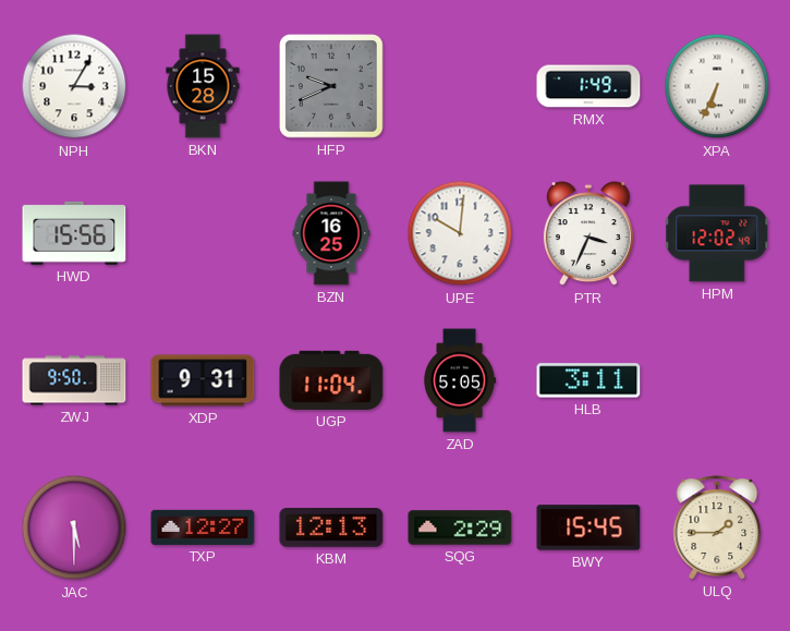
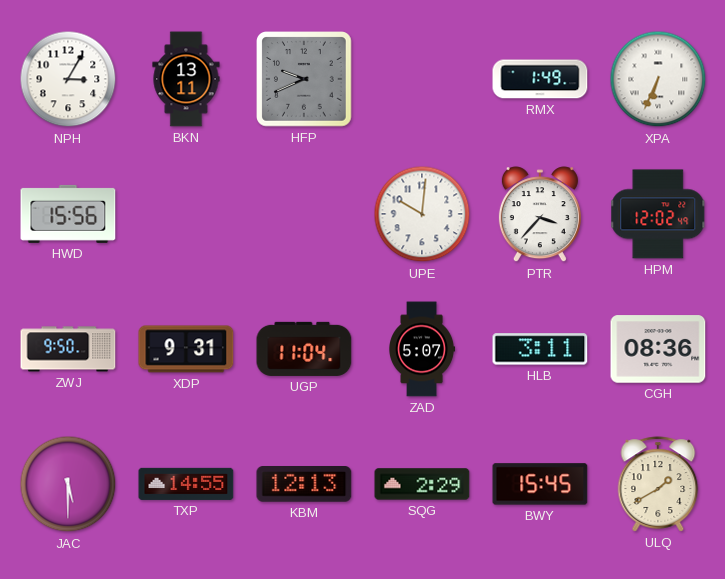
BKN: 15:28 -> 13:11 (186, 79)
BZN: 16:25 -> none (331, 233)
PTR: 3:34 -> 3:37 (540, 215)
ZAD: 5:05 -> 5:07 (423, 349)
CGH: none -> 08:36 (658, 349)
TXP: 12:27 -> 14:55 (186, 484)
ULQ: 1:45 -> 1:40 (658, 484)
